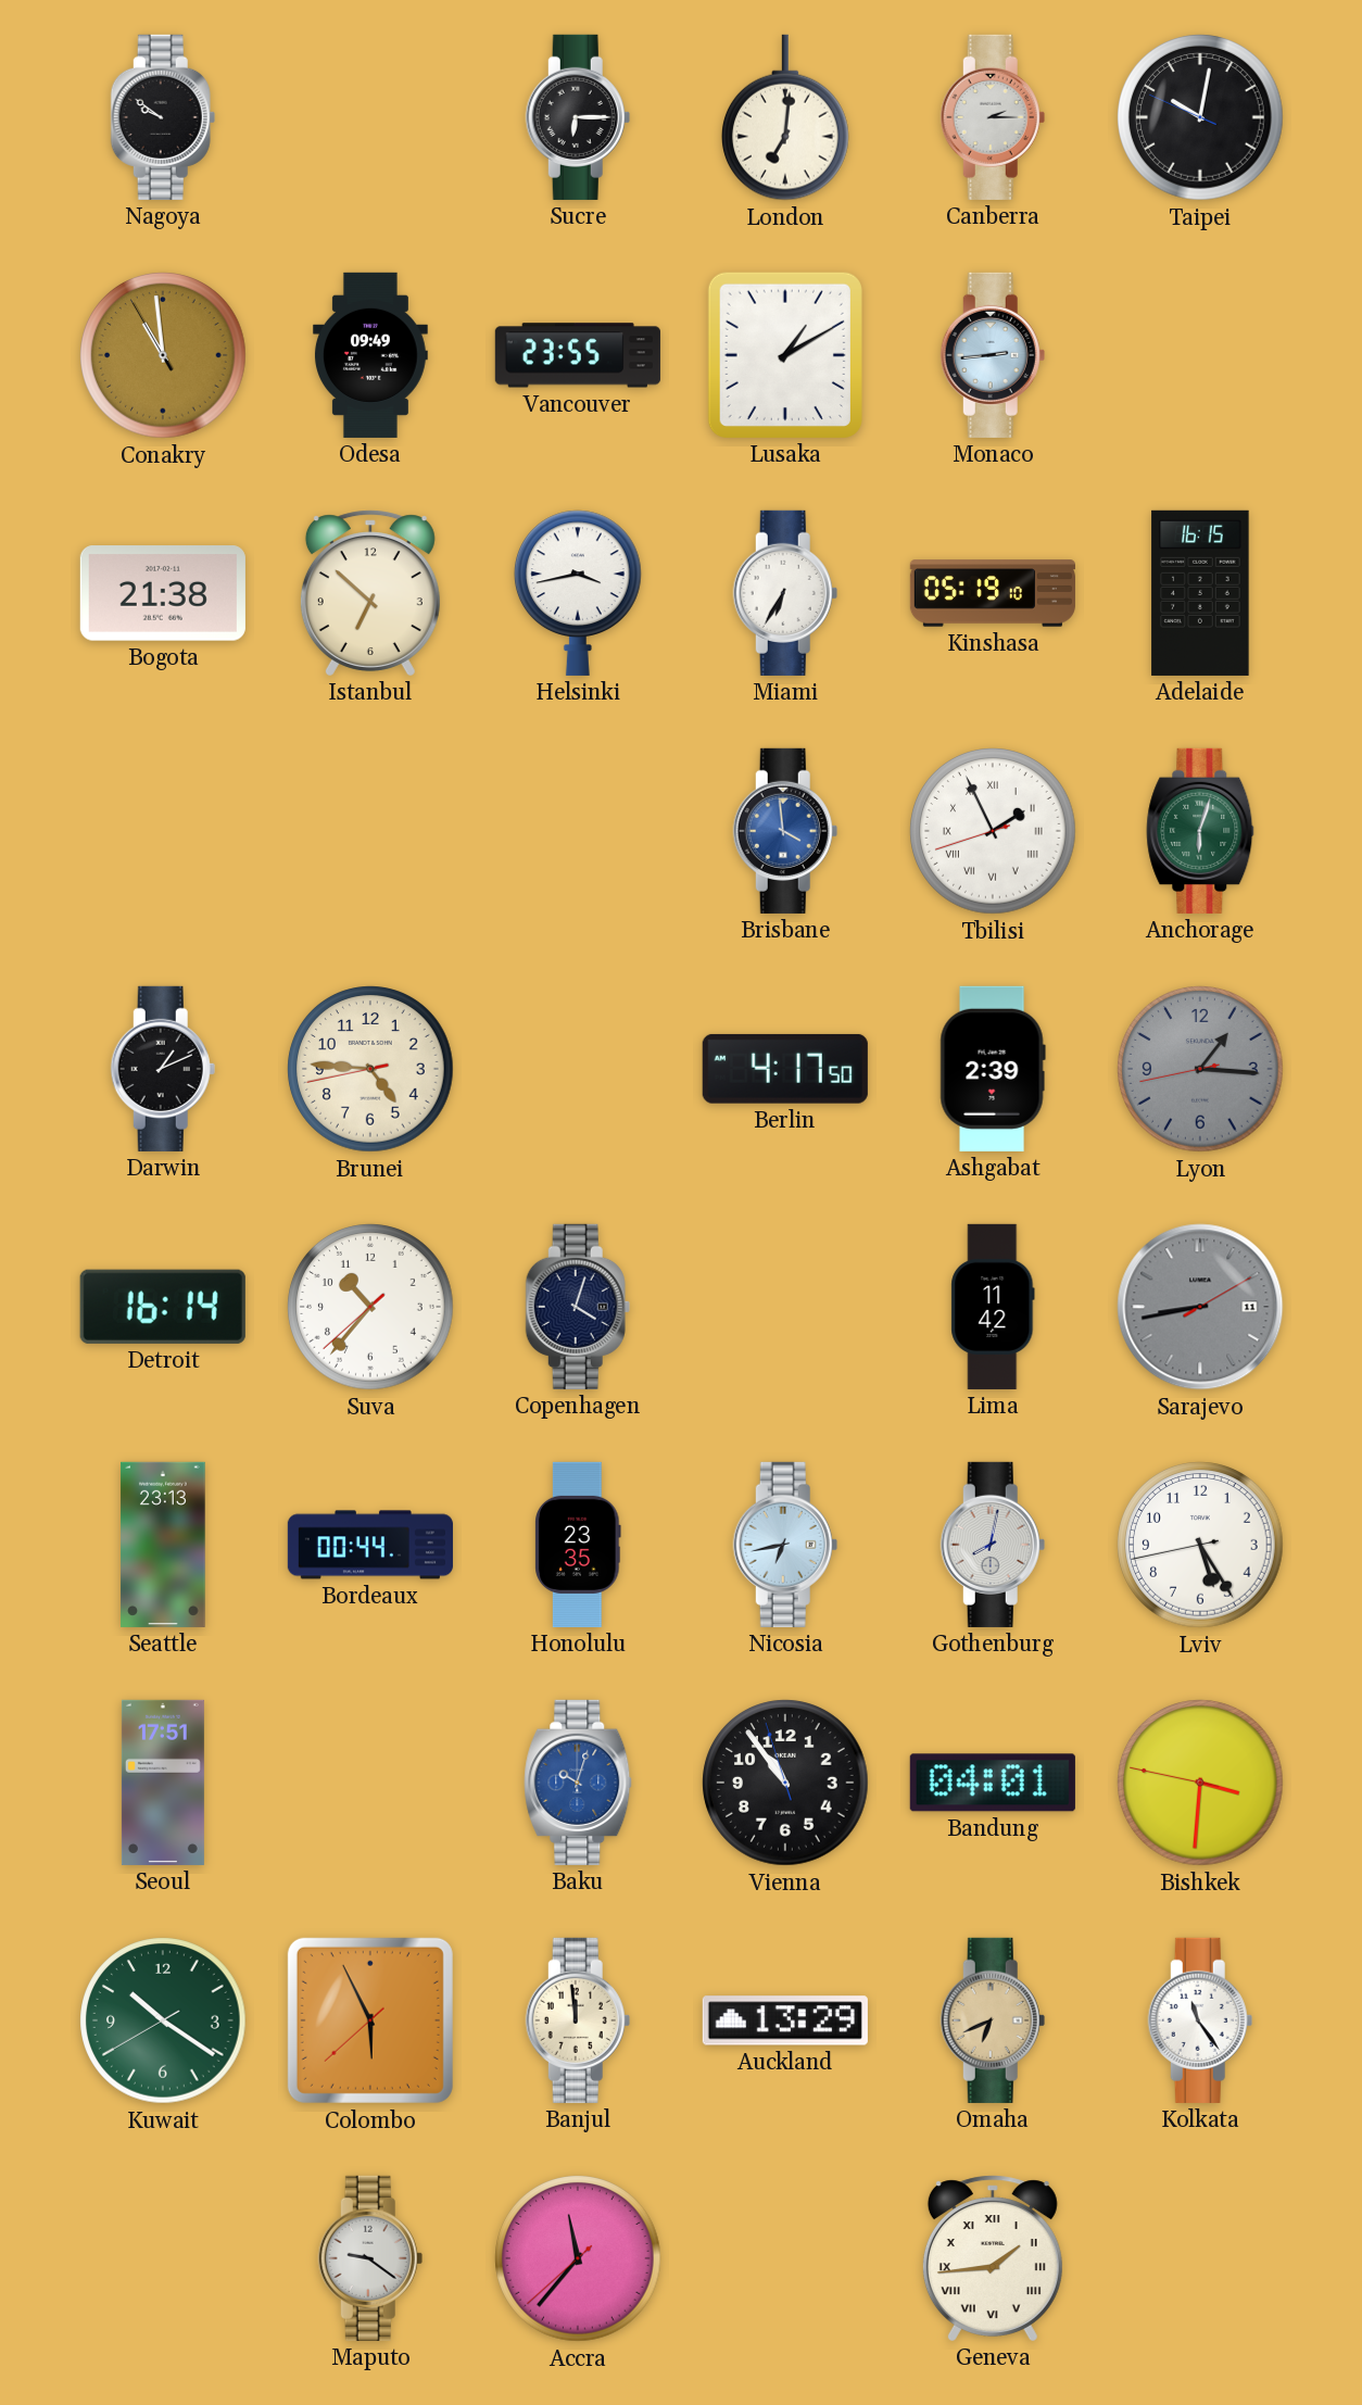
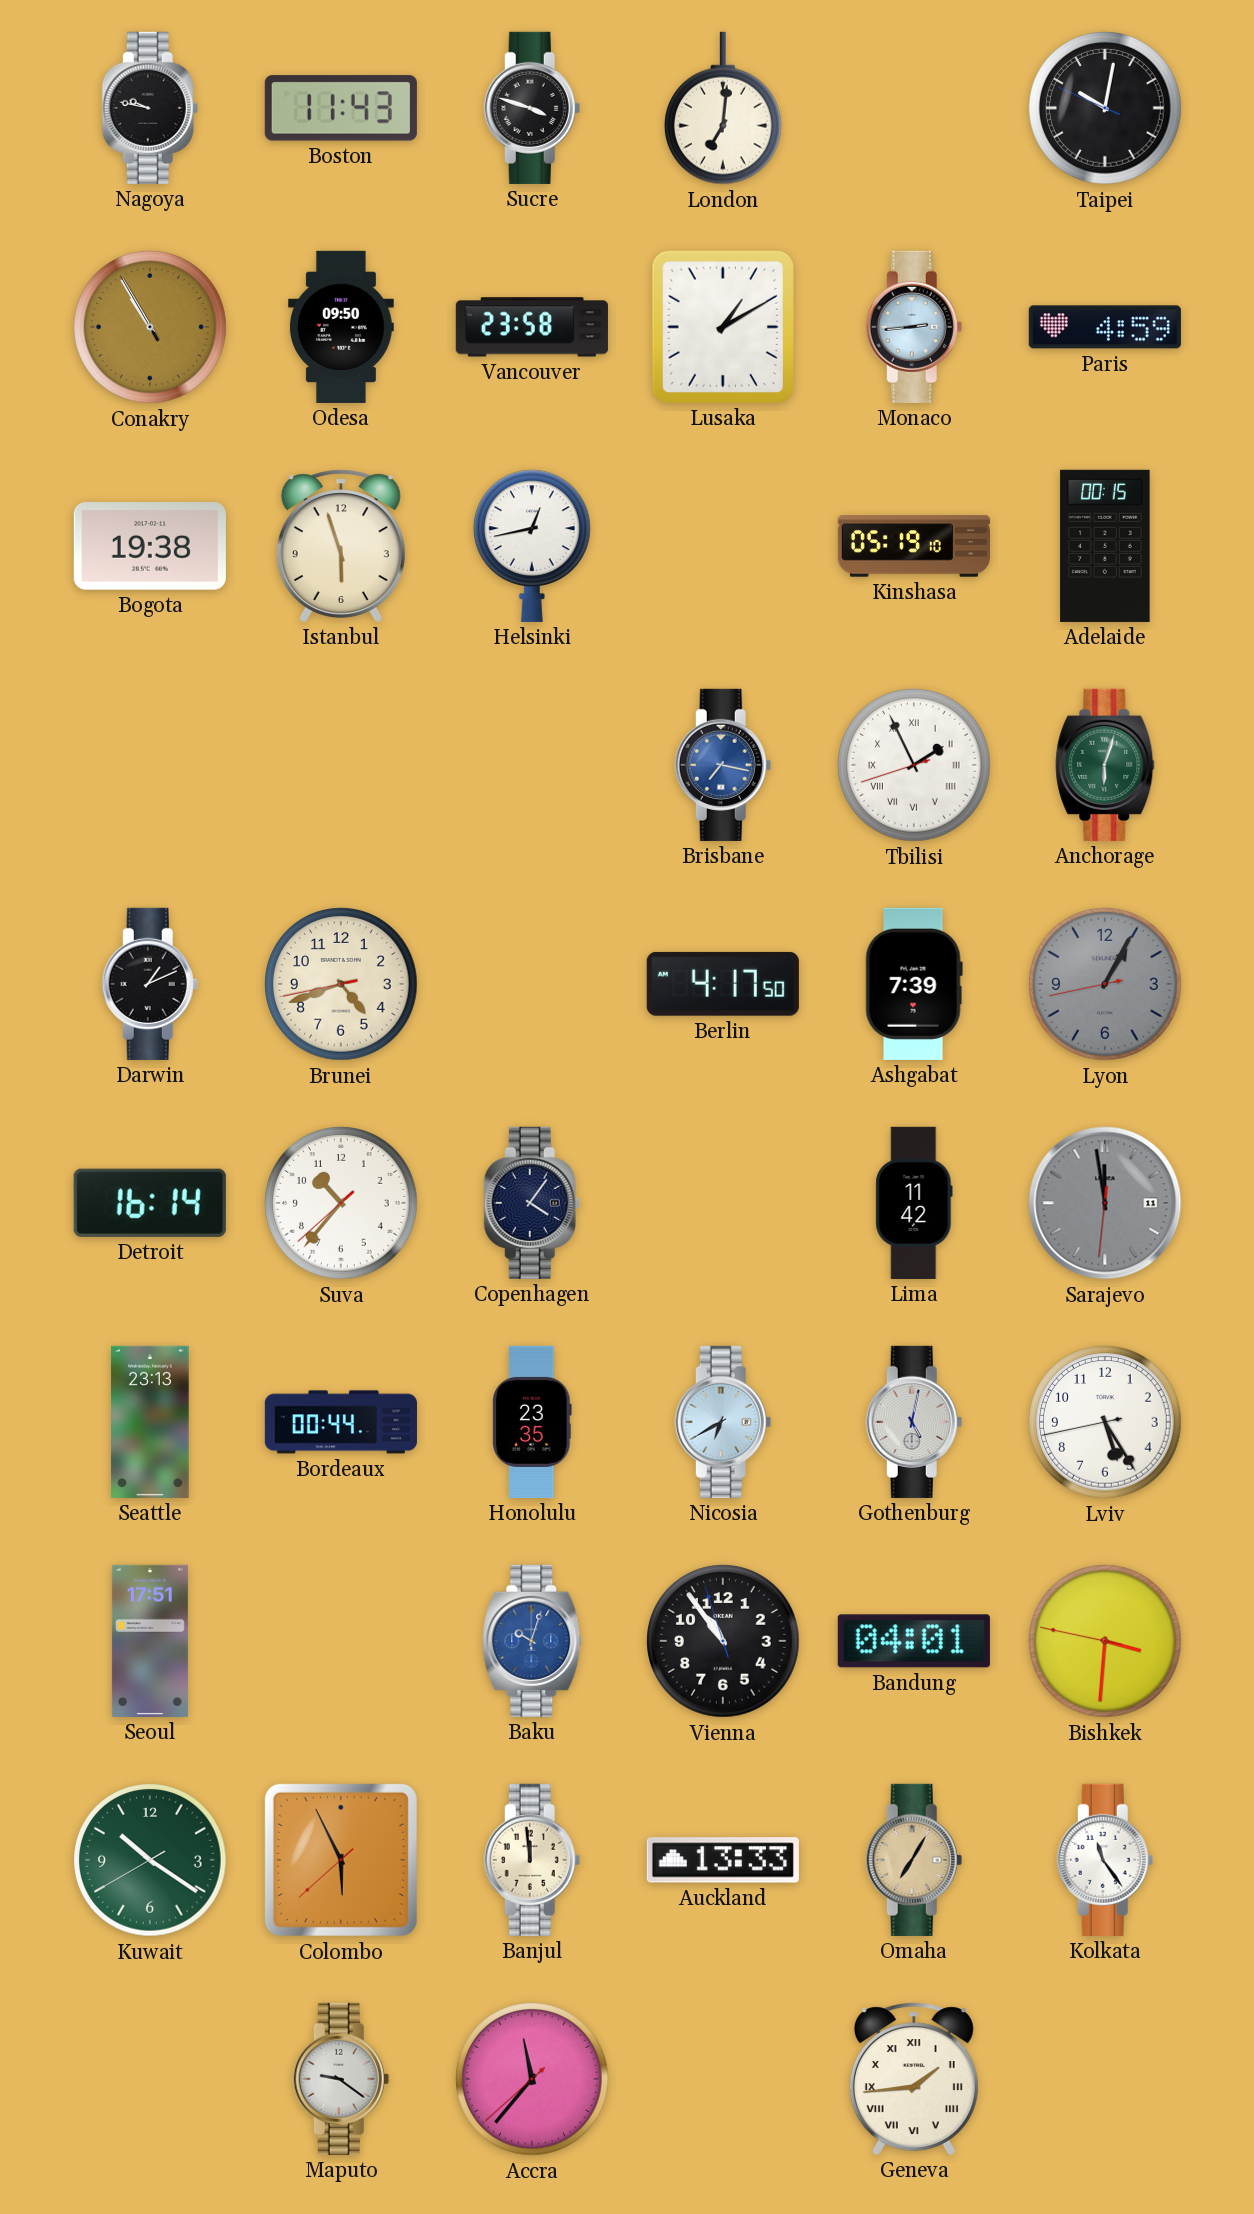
Nagoya: 9:51 -> 9:47 (150, 108)
Boston: none -> 11:43 (341, 108)
Sucre: 6:15 -> 3:48 (532, 108)
Canberra: 2:15 -> none (993, 117)
Conakry: 10:58 -> 10:54 (150, 327)
Odesa: 09:49 -> 09:50 (341, 327)
Vancouver: 23:55 -> 23:58 (532, 327)
Paris: none -> 4:59 (1105, 327)
Bogota: 21:38 -> 19:38 (150, 546)
Istanbul: 6:52 -> 5:57 (341, 546)
Helsinki: 3:43 -> 12:43 (532, 546)
Miami: 6:35 -> none (785, 593)
Adelaide: 16:15 -> 00:15 (1105, 546)
Brisbane: 3:59 -> 7:17 (723, 765)
Brunei: 4:45 -> 4:41 (341, 984)
Ashgabat: 2:39 -> 7:39 (914, 984)
Lyon: 1:15 -> 1:04 (1105, 984)
Copenhagen: 4:03 -> 4:06 (532, 1203)
Sarajevo: 8:43 -> 11:58 (1105, 1203)
Nicosia: 6:43 -> 6:40 (723, 1422)
Gothenburg: 8:02 -> 5:02 (914, 1422)
Auckland: 13:29 -> 13:33 (723, 1860)
Omaha: 6:41 -> 7:05 (914, 1860)
